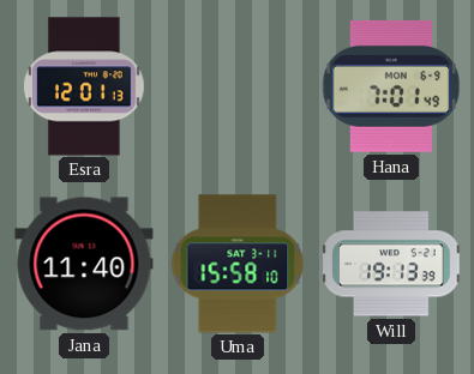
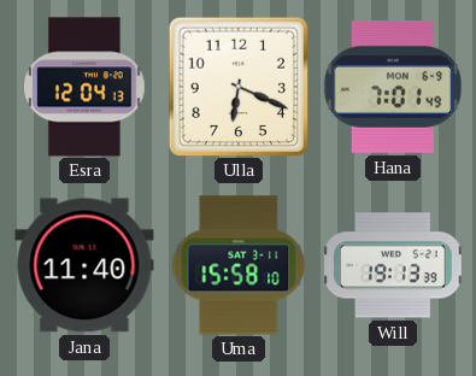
Esra: 12:01 -> 12:04 (84, 87)
Ulla: none -> 6:19 (239, 87)
